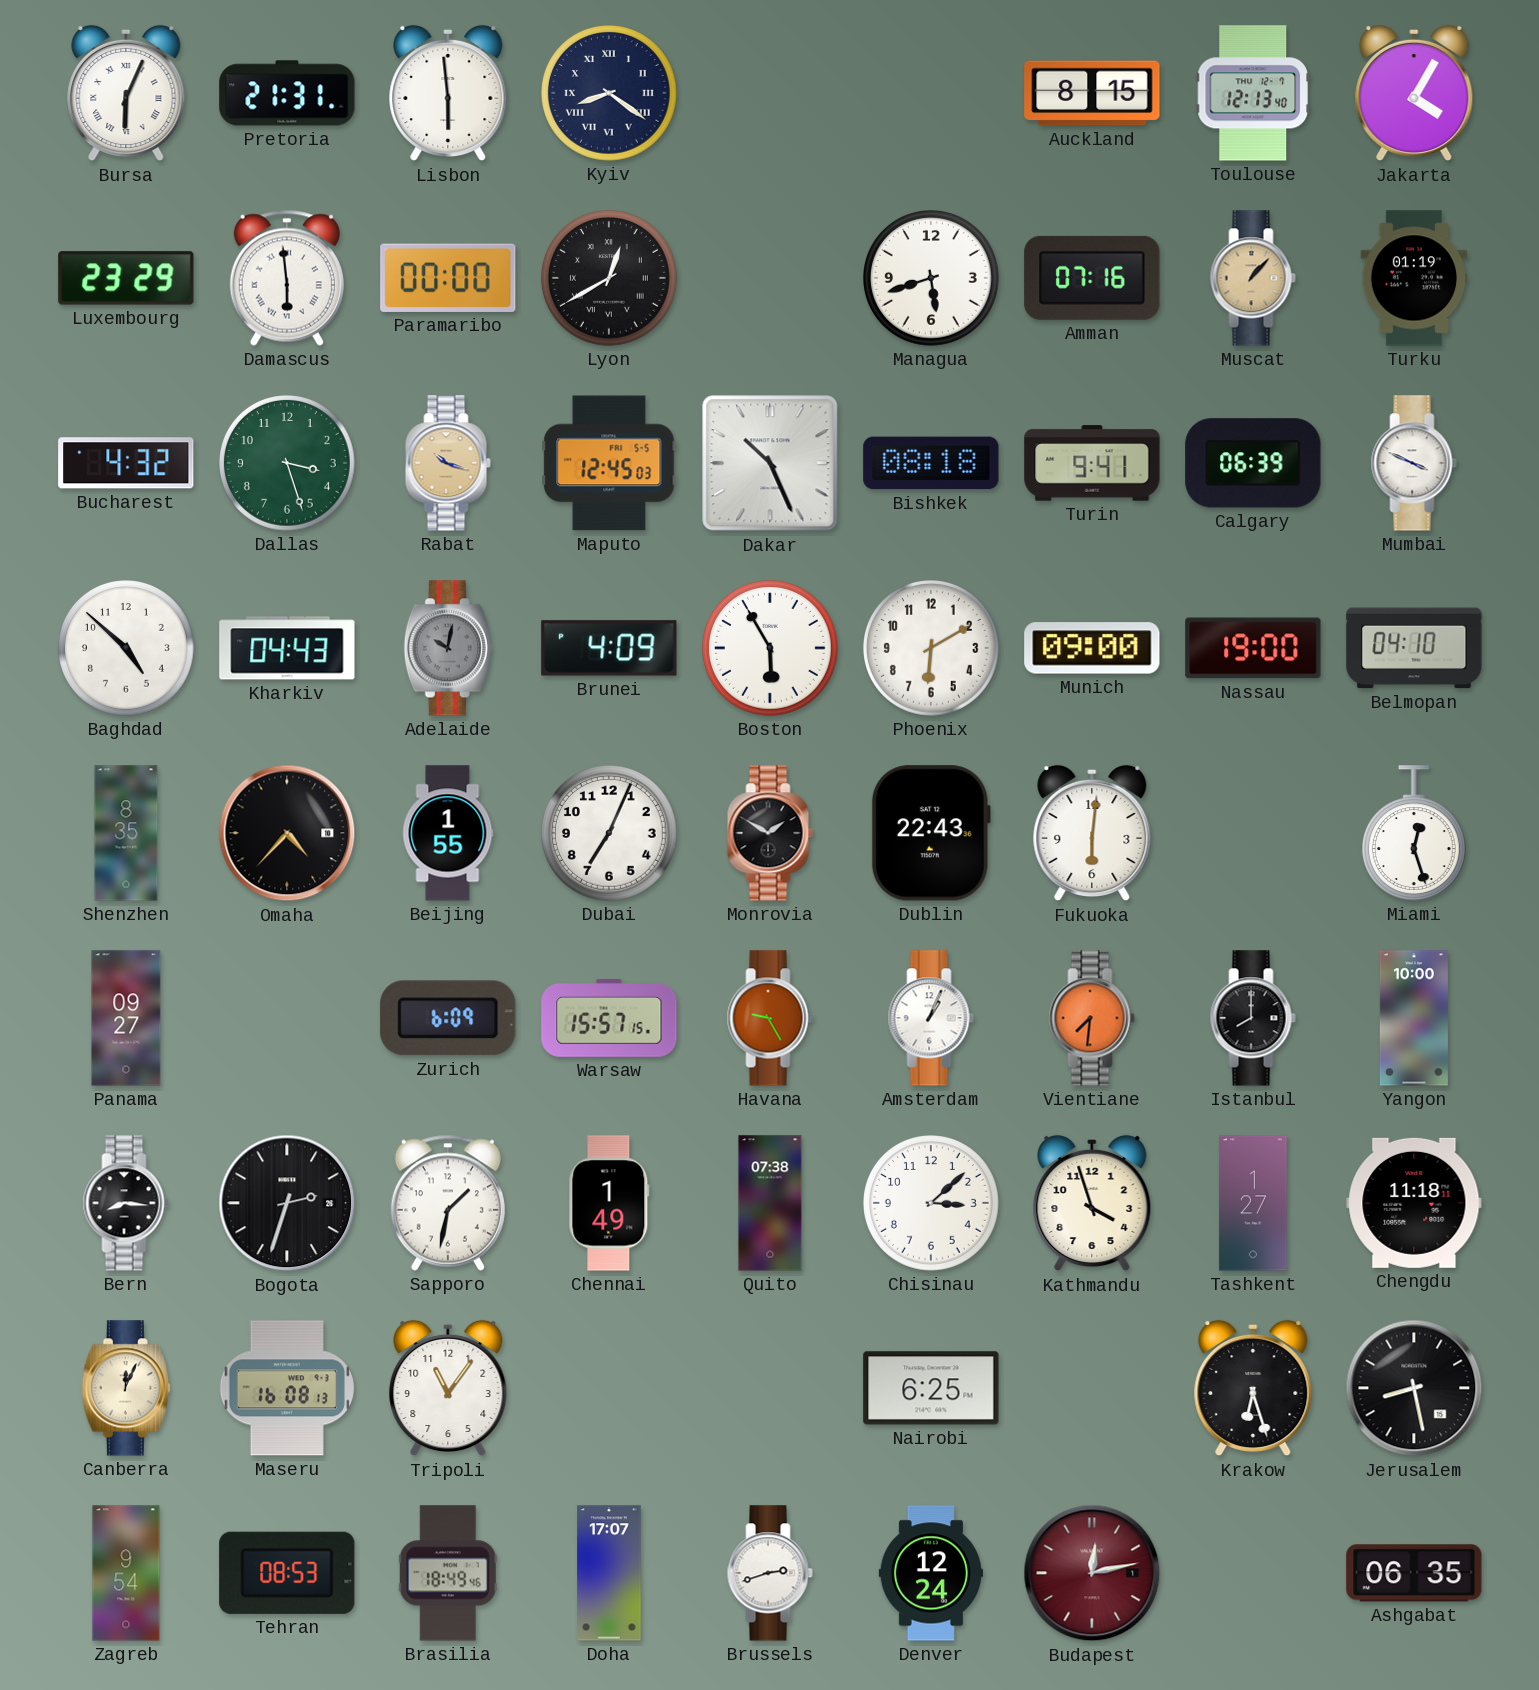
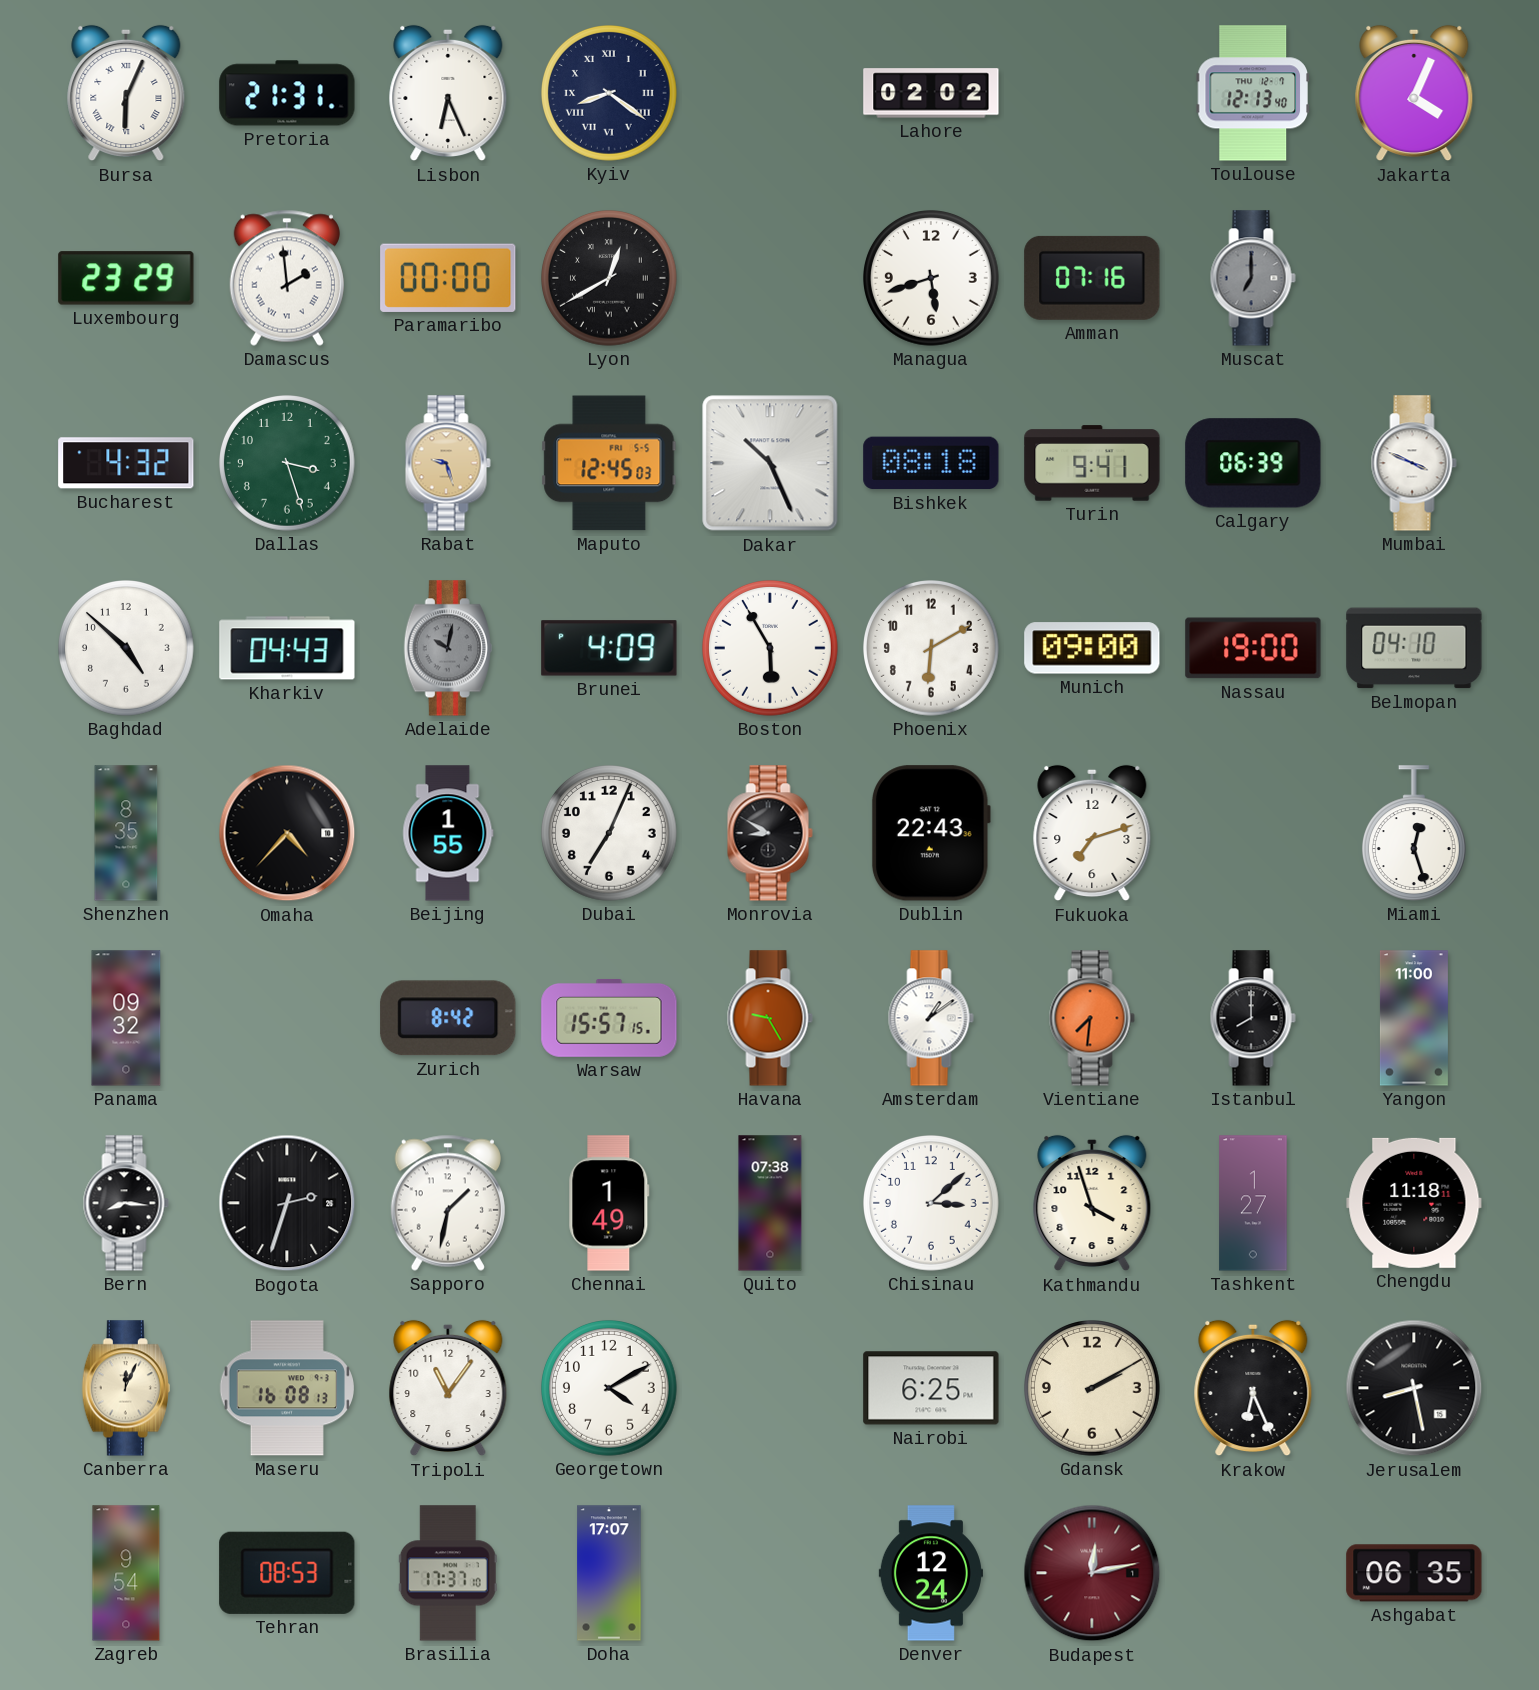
Lisbon: 5:59 -> 6:26 (448, 93)
Lahore: none -> 02:02 (931, 93)
Auckland: 8:15 -> none (1092, 93)
Jakarta: 4:05 -> 4:04 (1414, 93)
Damascus: 5:59 -> 1:59 (287, 278)
Muscat: 1:07 -> 7:00 (1253, 278)
Muscat dial: champagne -> grey (1253, 278)
Turku: 01:19 -> none (1414, 278)
Rabat: 10:18 -> 9:27 (448, 463)
Monrovia: 1:50 -> 8:50 (770, 833)
Fukuoka: 6:01 -> 7:12 (1092, 833)
Panama: 09:27 -> 09:32 (126, 1018)
Zurich: 6:09 -> 8:42 (448, 1018)
Amsterdam: 1:04 -> 1:09 (931, 1018)
Yangon: 10:00 -> 11:00 (1414, 1018)
Georgetown: none -> 4:10 (610, 1389)
Gdansk: none -> 2:10 (1093, 1389)
Krakow: 6:27 -> 6:26 (1253, 1388)
Brasilia: 18:49 -> 17:37 (448, 1573)
Brussels: 2:42 -> none (770, 1573)
